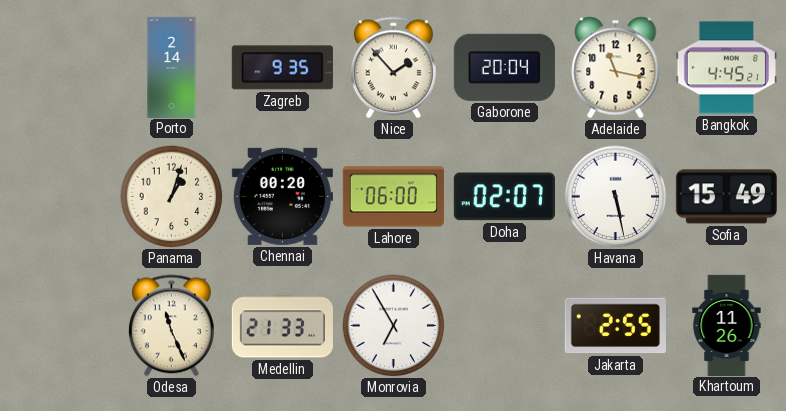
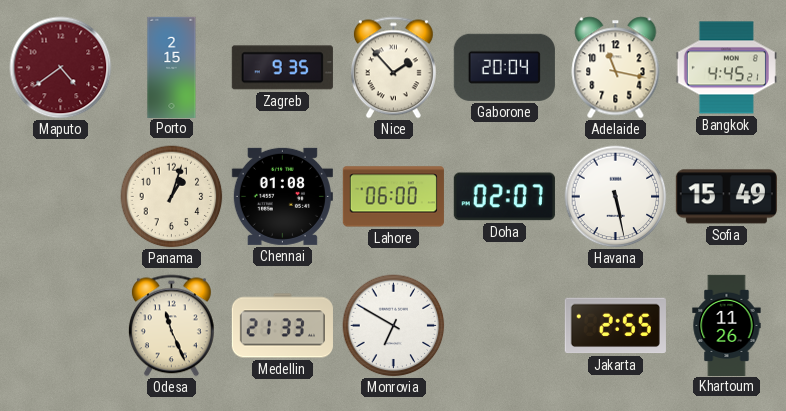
Maputo: none -> 4:39 (61, 68)
Porto: 2:14 -> 2:15 (172, 67)
Chennai: 00:20 -> 01:08 (282, 196)
Monrovia: 6:55 -> 6:50 (394, 326)
